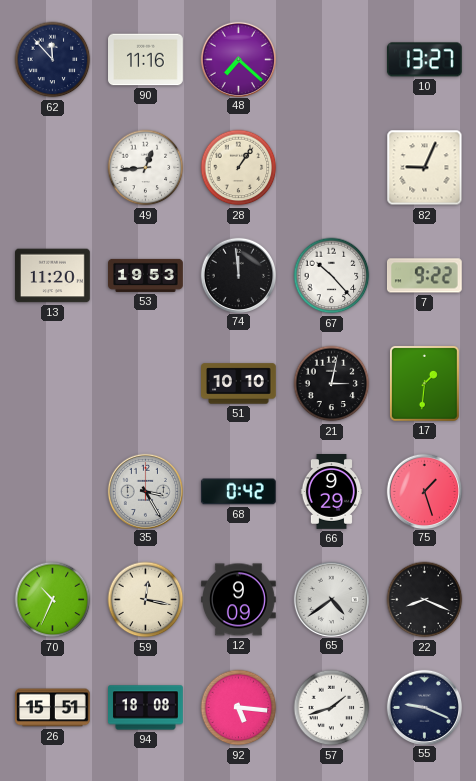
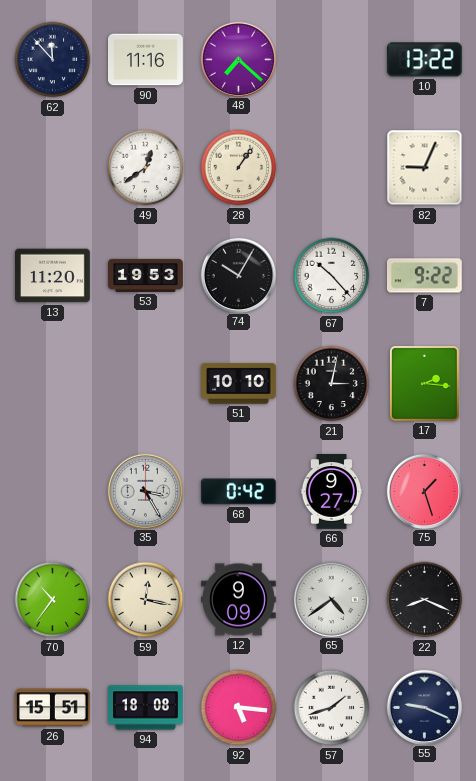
10: 13:27 -> 13:22 (424, 60)
49: 12:44 -> 12:39 (146, 168)
74: 11:59 -> 10:05 (238, 275)
17: 1:31 -> 2:16 (424, 383)
66: 9:29 -> 9:27 (331, 492)
70: 10:34 -> 10:36 (53, 600)
